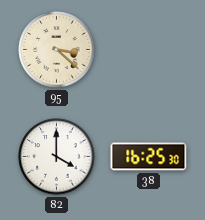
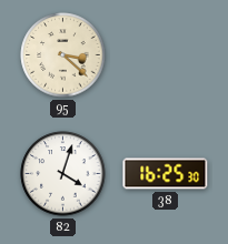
82: 4:00 -> 4:03 (63, 174)
